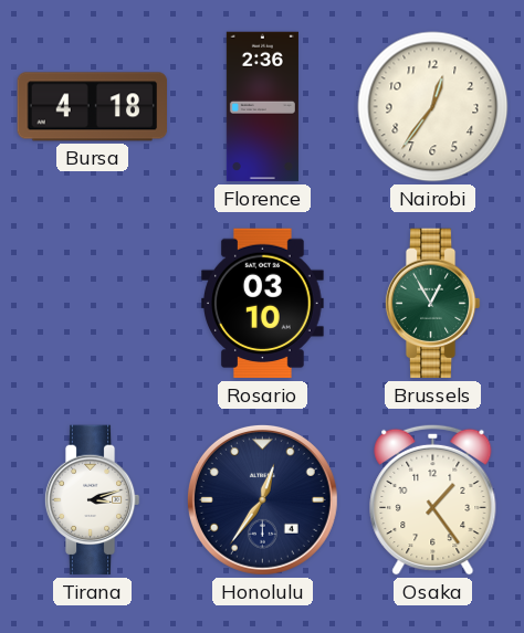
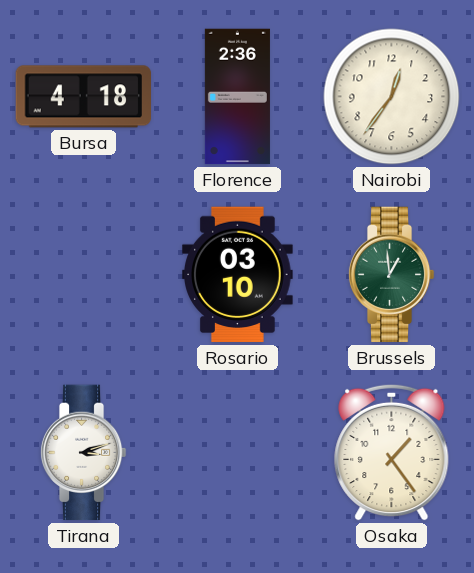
Brussels: 12:55 -> 12:59 (391, 275)
Honolulu: 12:36 -> none (262, 499)
